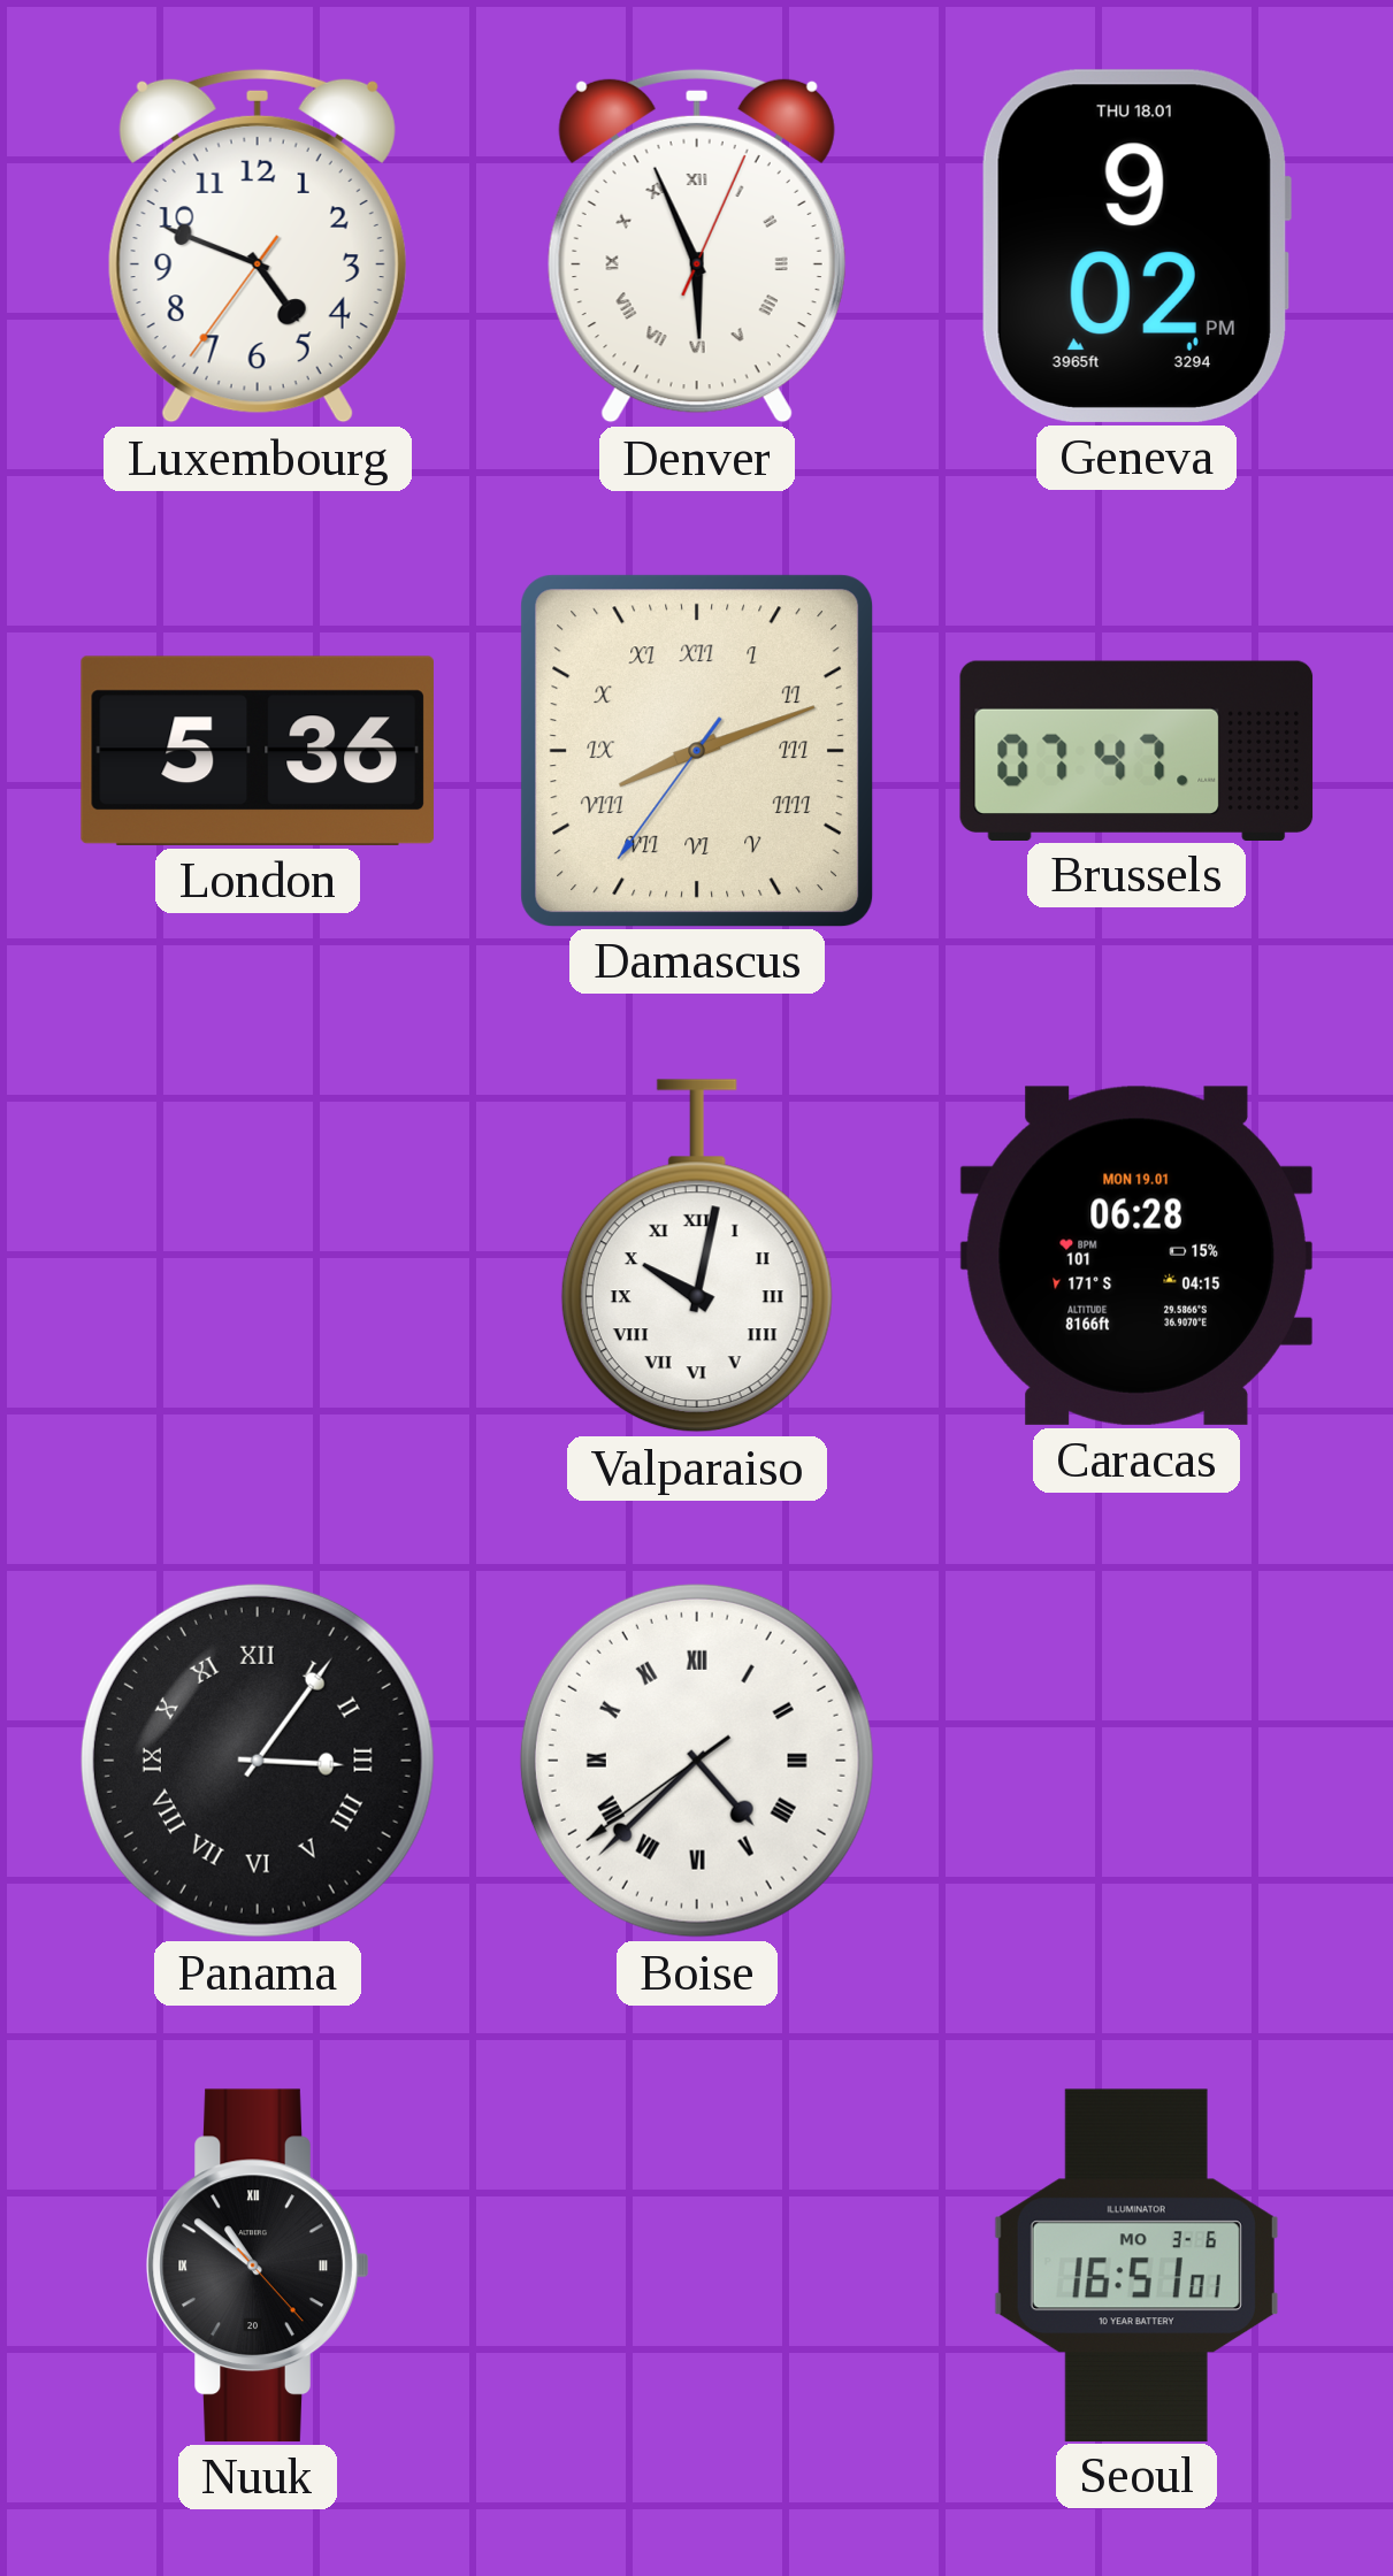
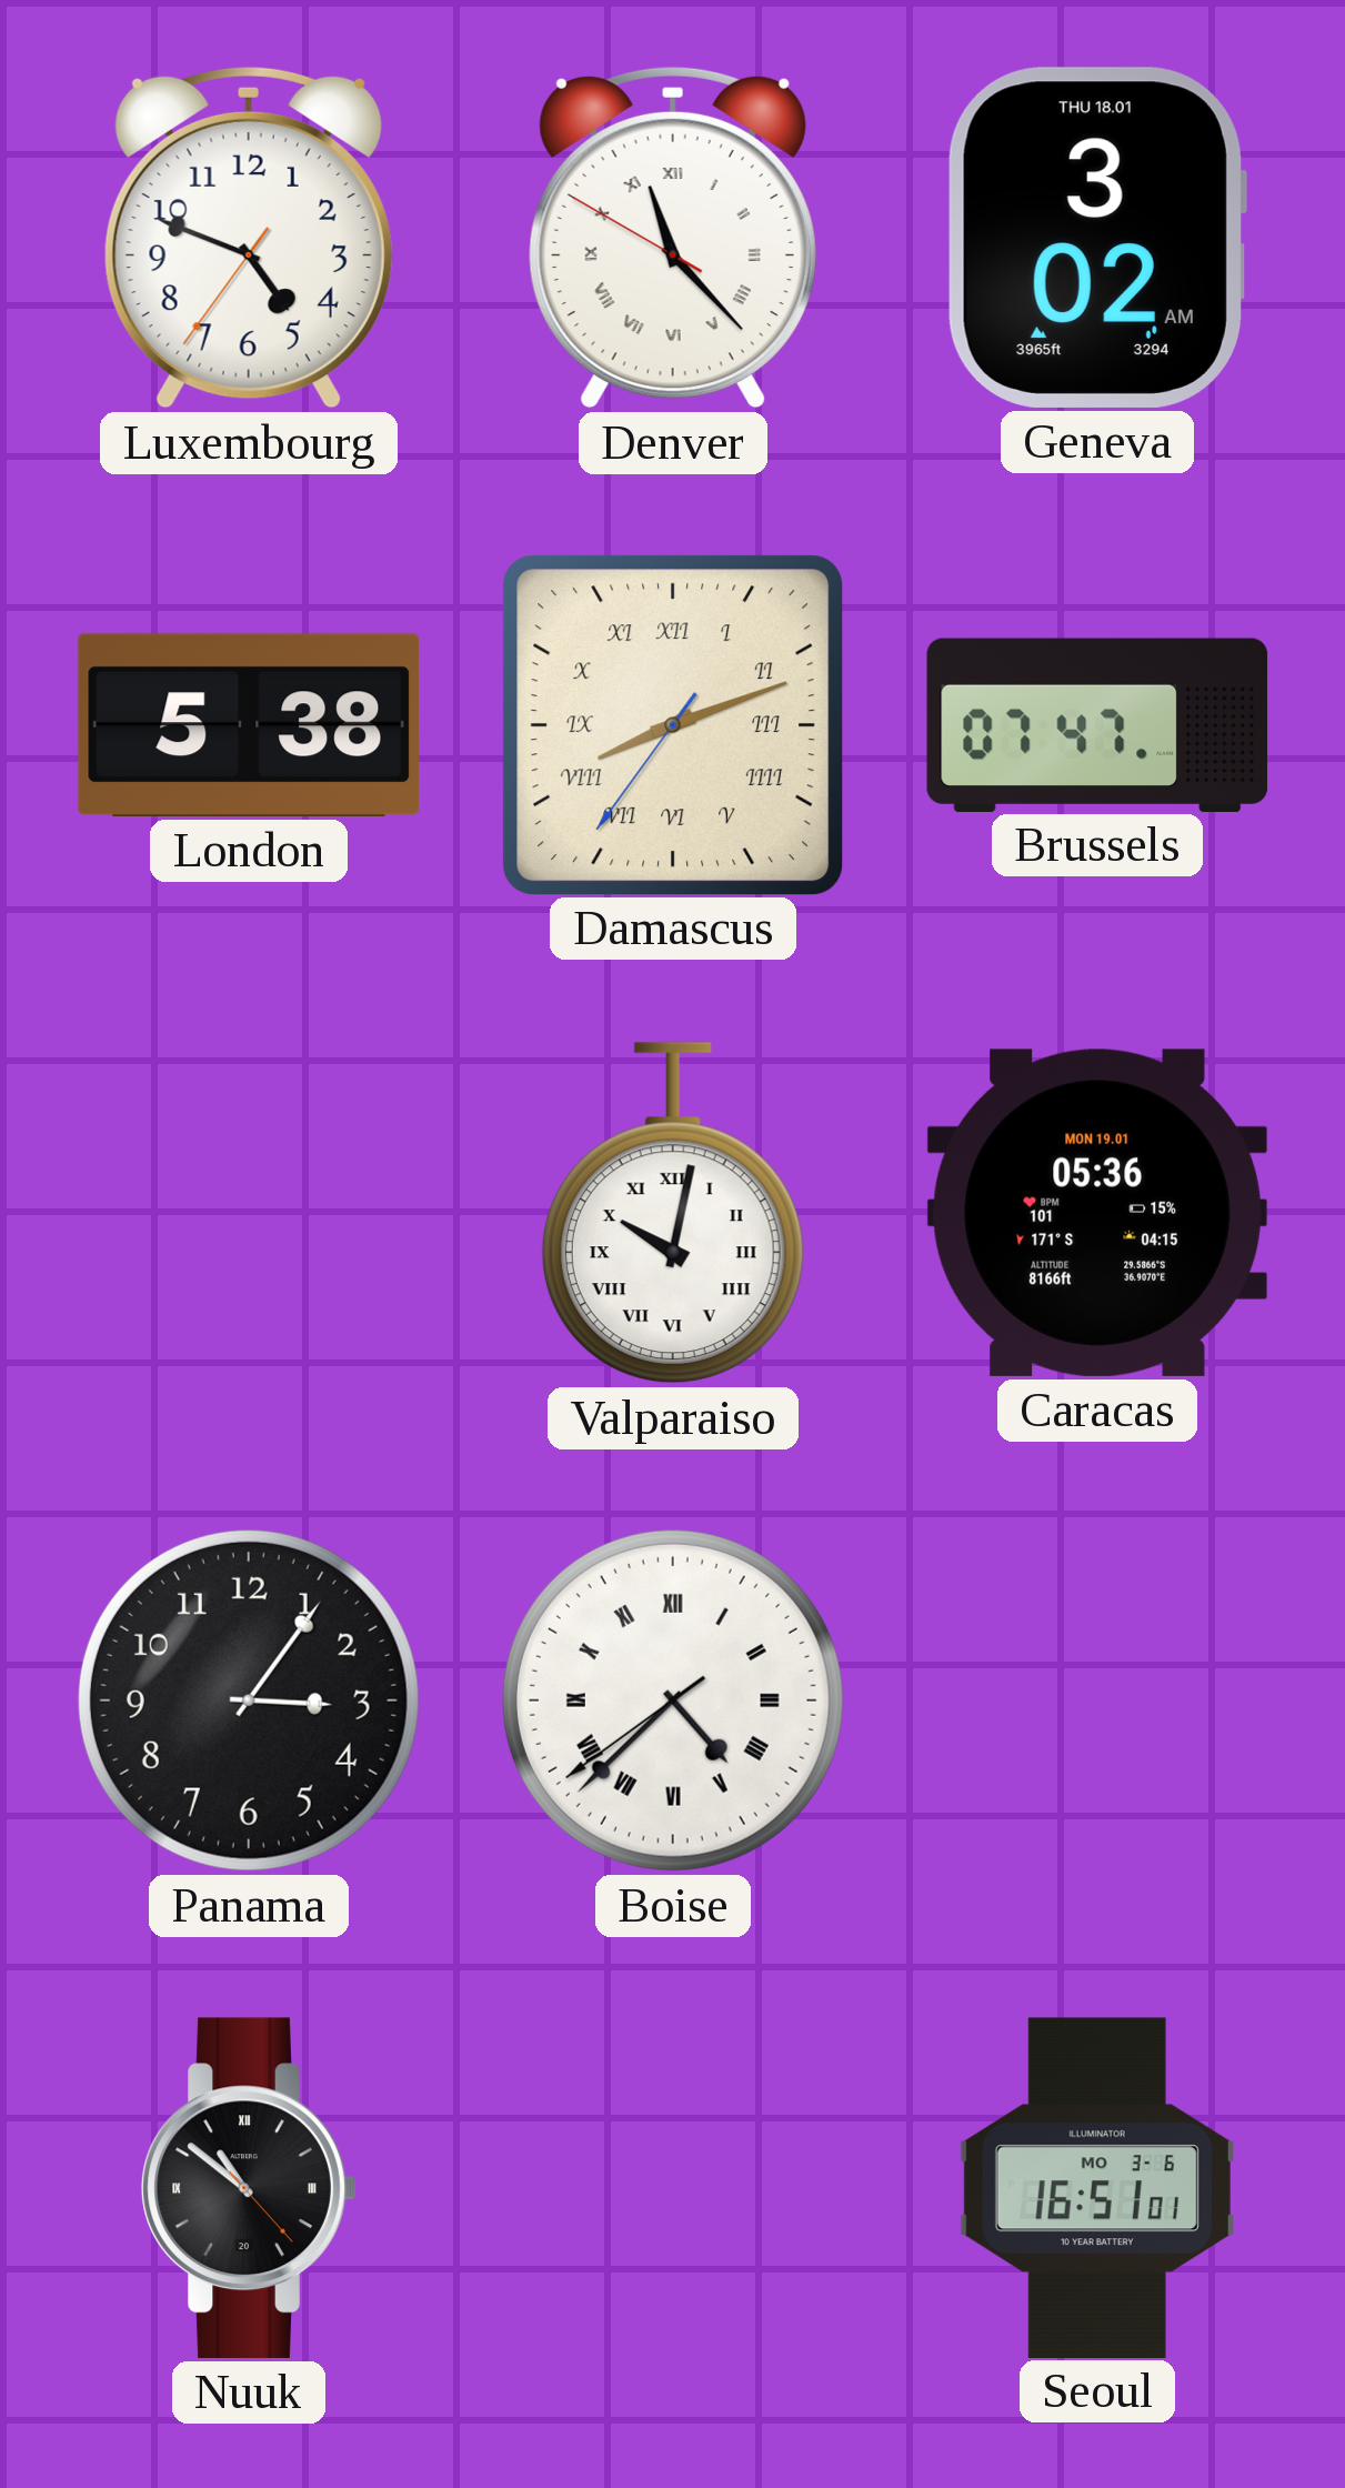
Denver: 5:56 -> 11:22 (673, 238)
Geneva: 9:02 -> 3:02 (1096, 238)
London: 5:36 -> 5:38 (249, 725)
Caracas: 06:28 -> 05:36 (1097, 1213)
Panama numerals: Roman -> Arabic (249, 1701)
